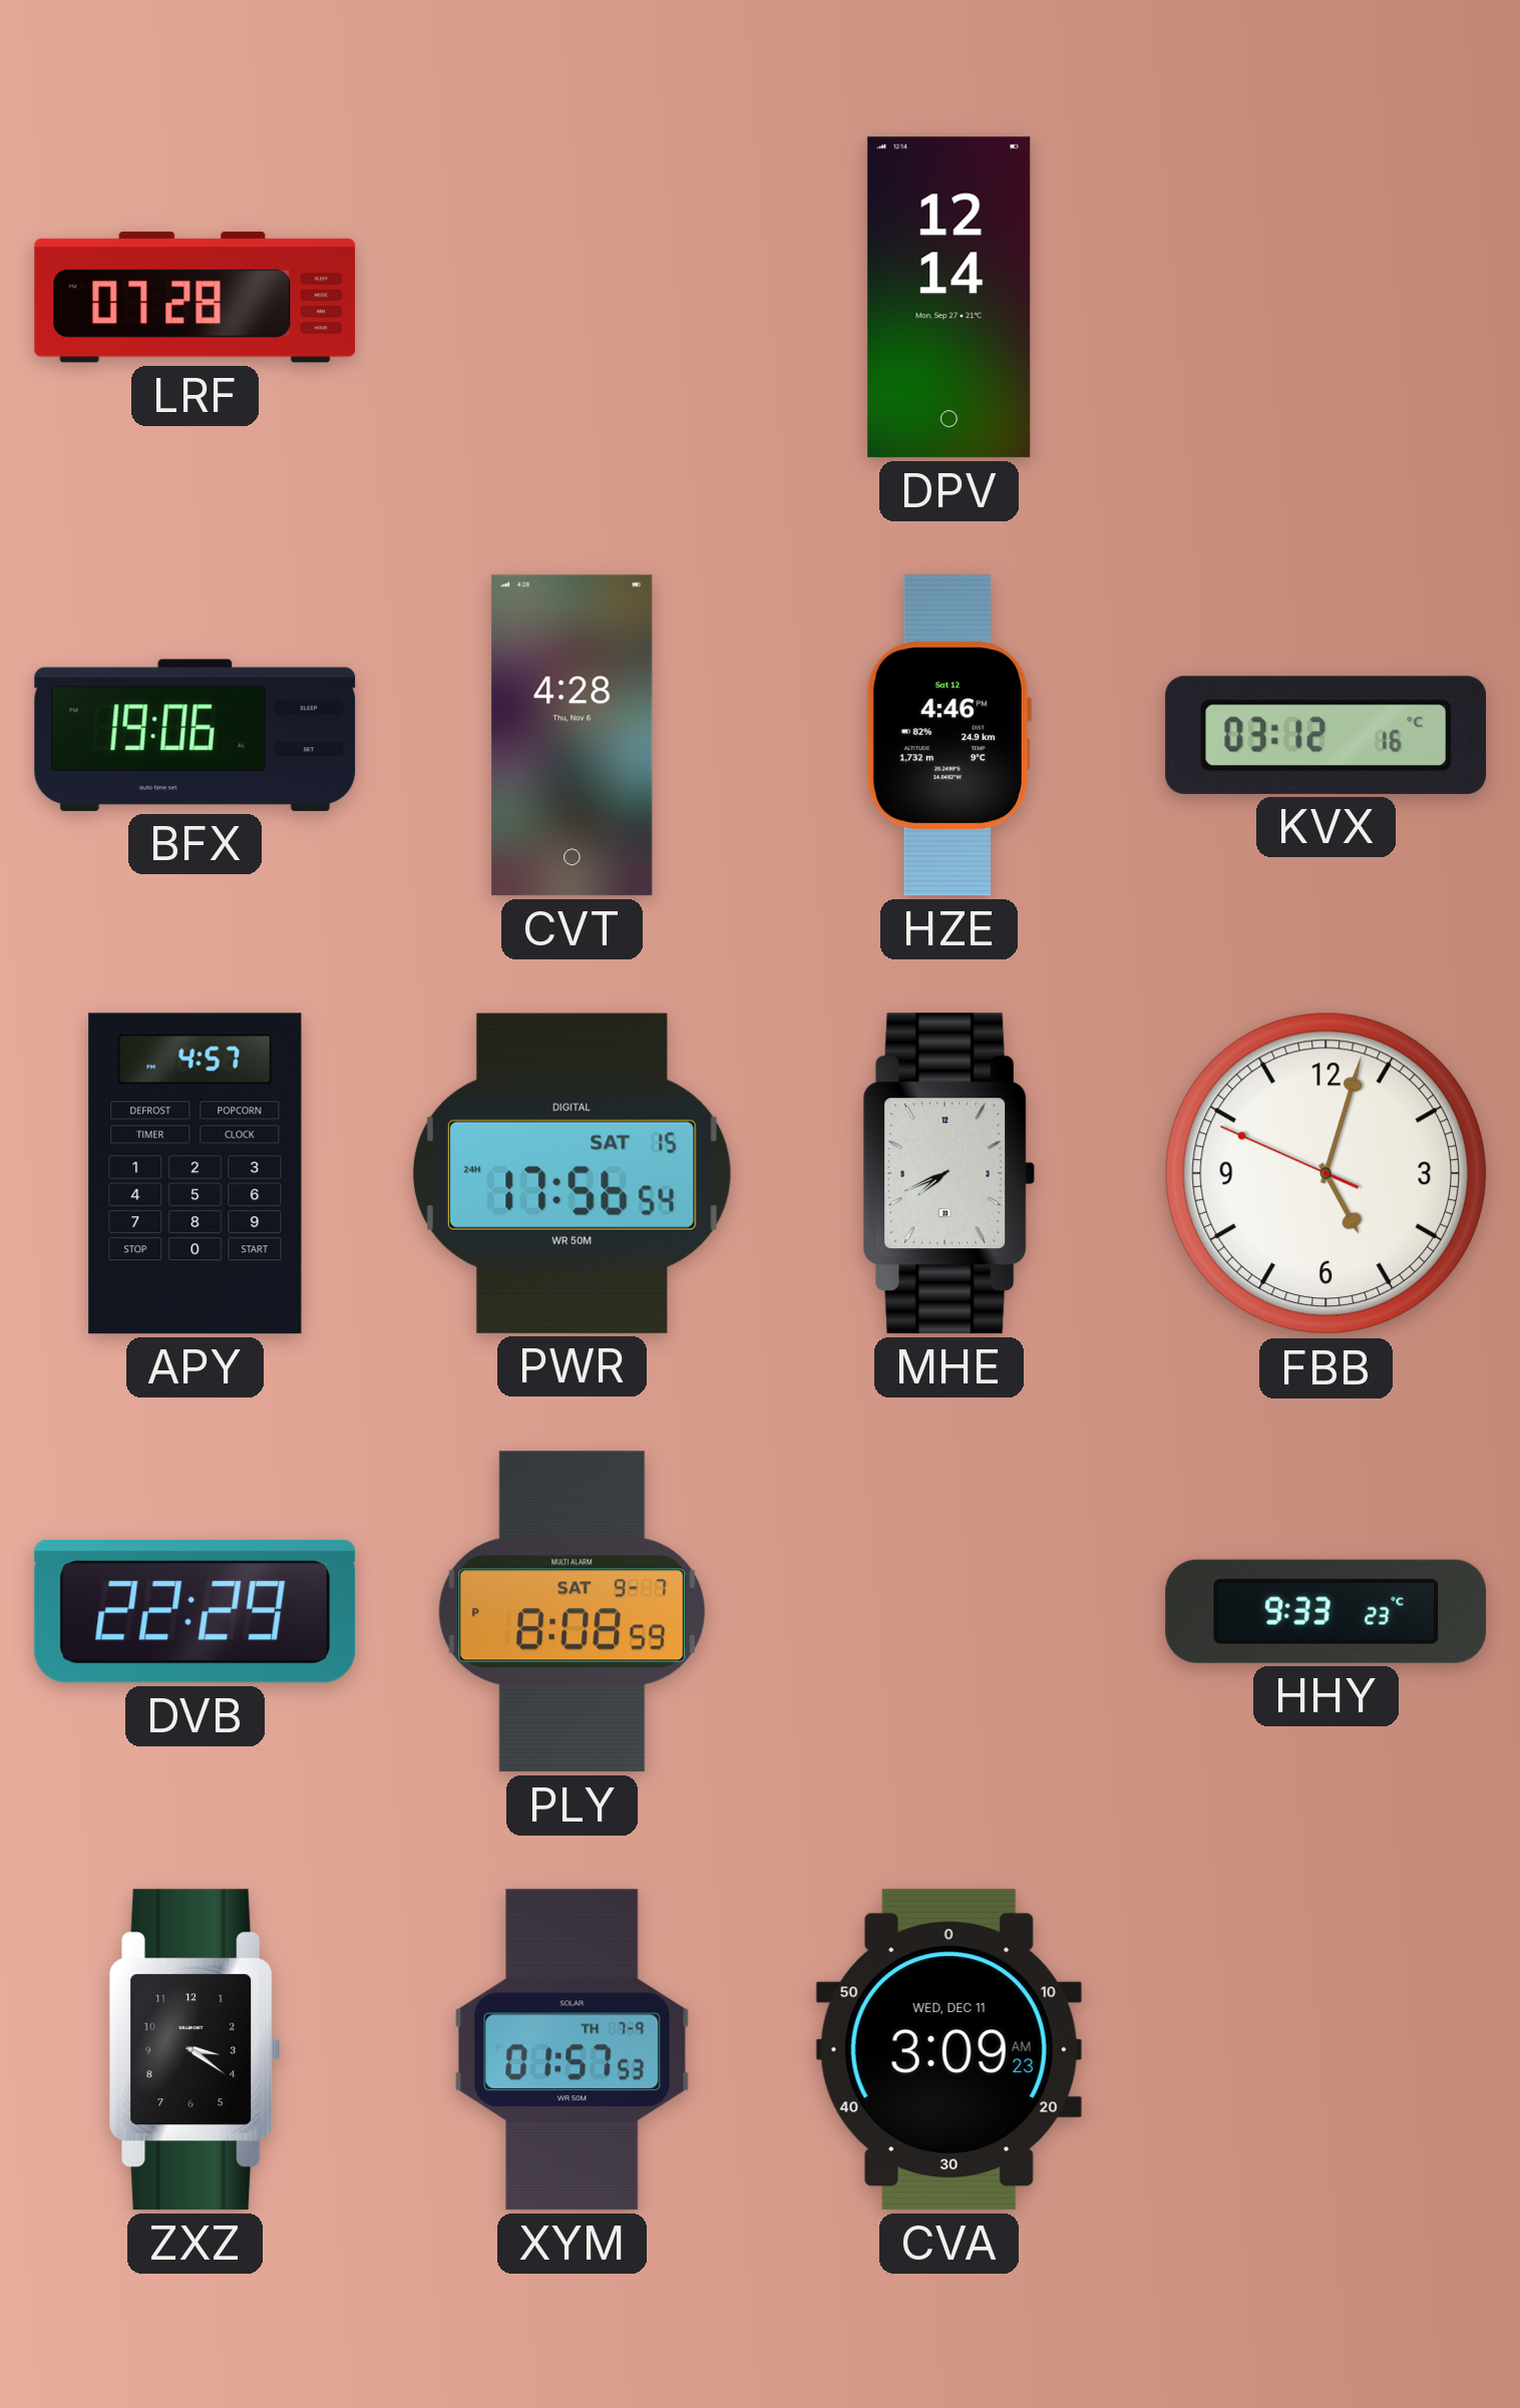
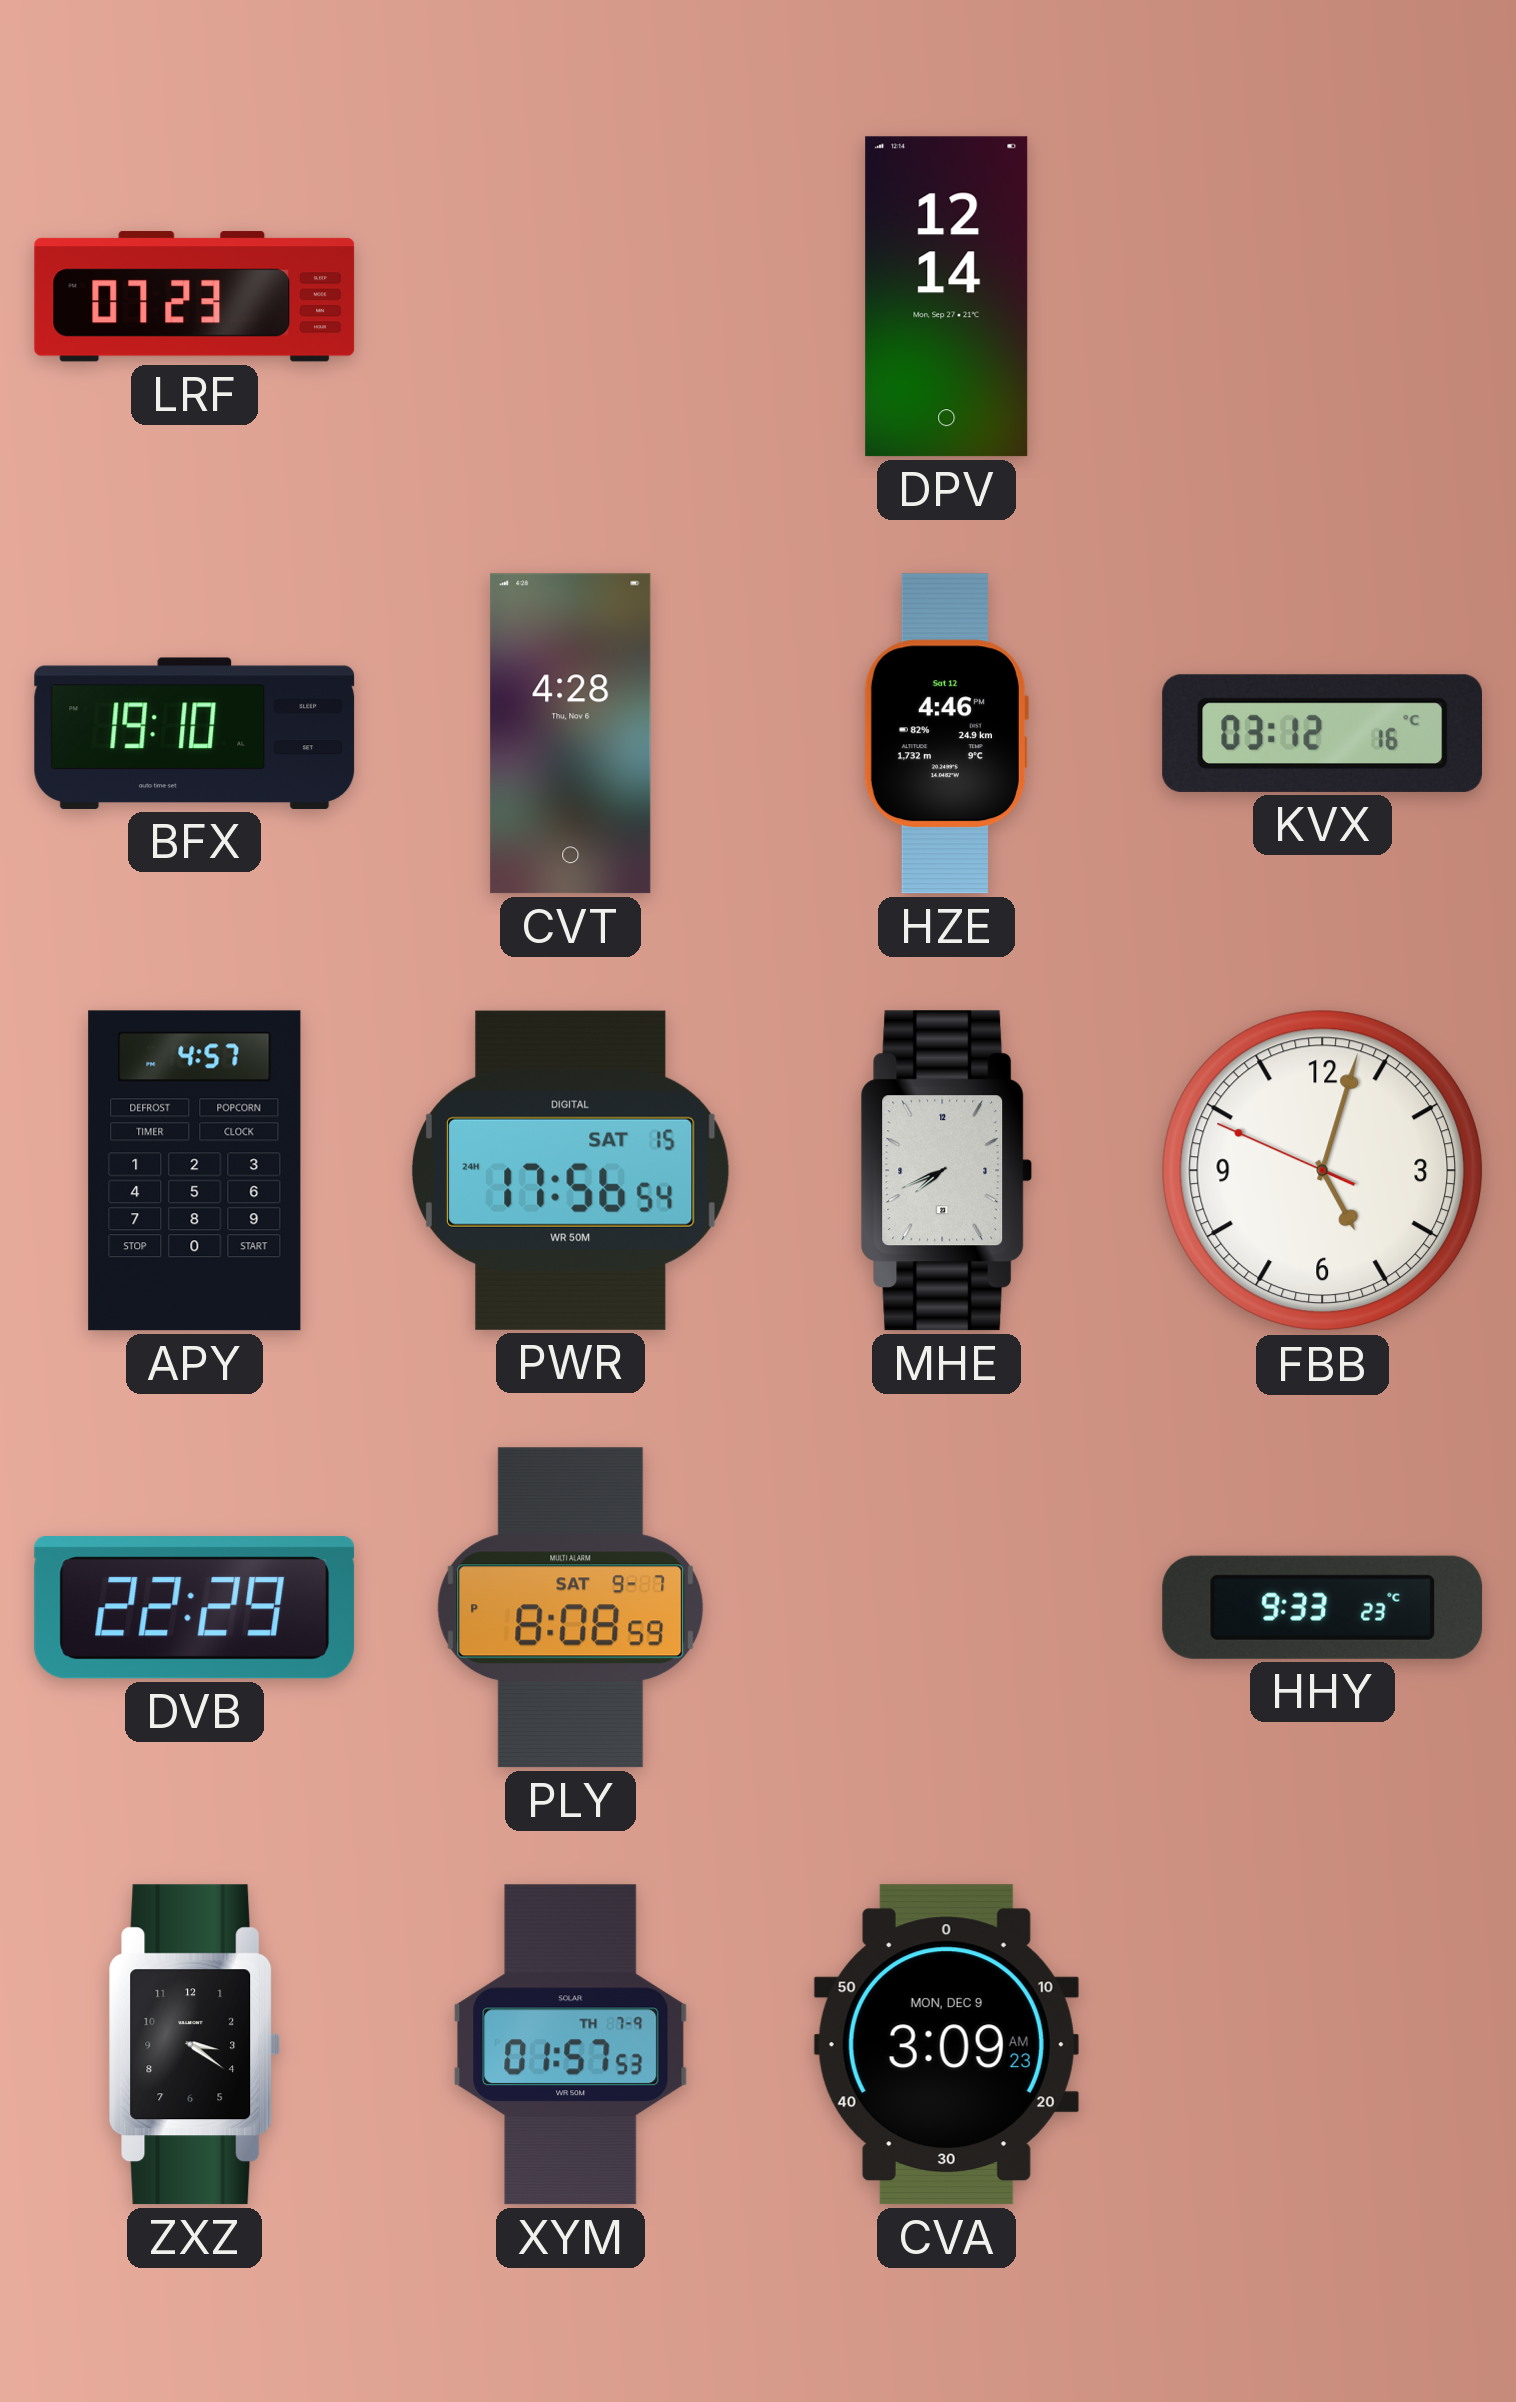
LRF: 07:28 -> 07:23 (195, 297)
BFX: 19:06 -> 19:10 (195, 733)
CVA date: WED, DEC 11 -> MON, DEC 9 (946, 2045)
